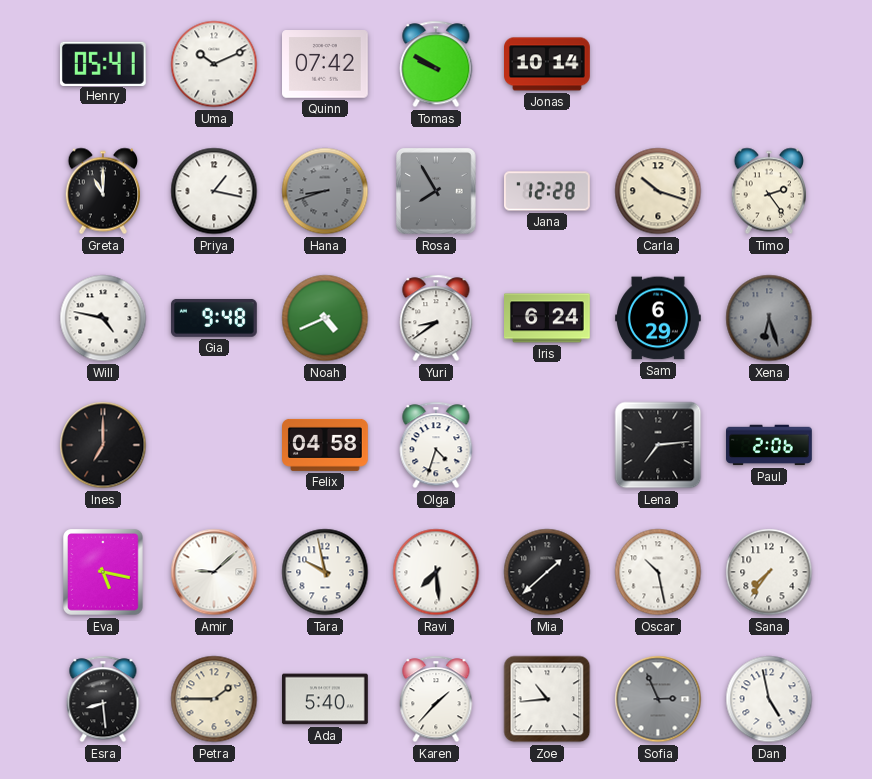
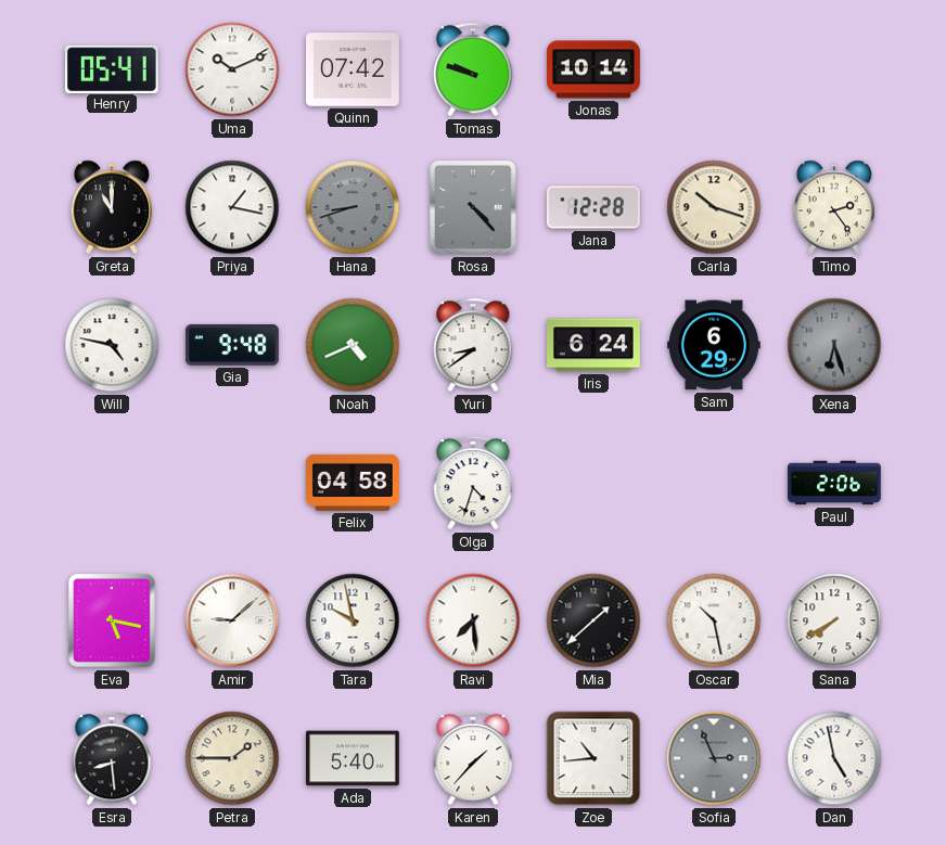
Tomas: 9:50 -> 9:48 (473, 69)
Rosa: 7:55 -> 4:23 (473, 207)
Ines: 7:00 -> none (103, 445)
Lena: 7:14 -> none (658, 445)
Sana: 7:36 -> 7:40 (834, 620)
